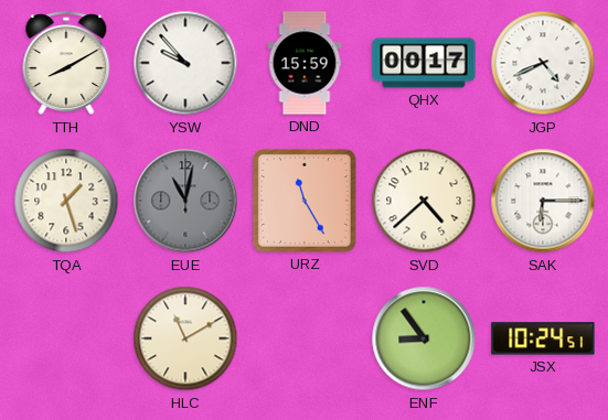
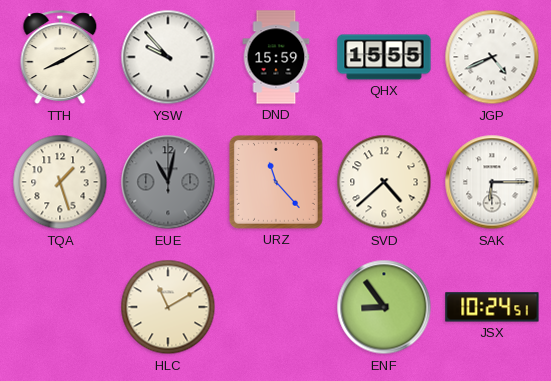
QHX: 00:17 -> 15:55 (384, 57)
URZ: 11:25 -> 11:23 (276, 182)
